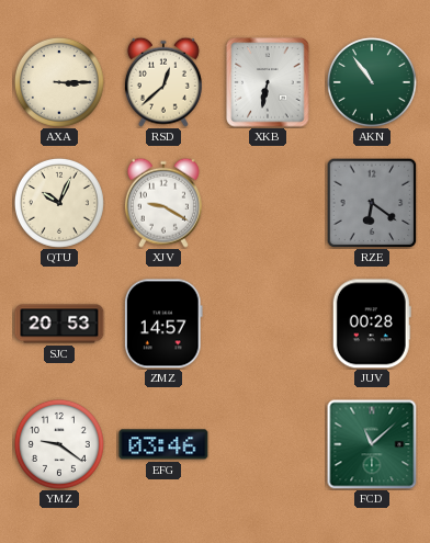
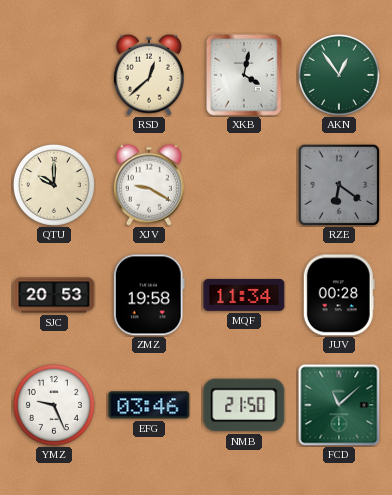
AXA: 3:15 -> none (59, 82)
XKB: 6:32 -> 4:02 (244, 75)
AKN: 10:54 -> 12:54 (339, 75)
QTU: 10:04 -> 10:00 (54, 185)
ZMZ: 14:57 -> 19:58 (149, 295)
MQF: none -> 11:34 (244, 295)
YMZ: 9:21 -> 9:26 (54, 405)
NMB: none -> 21:50 (244, 405)
